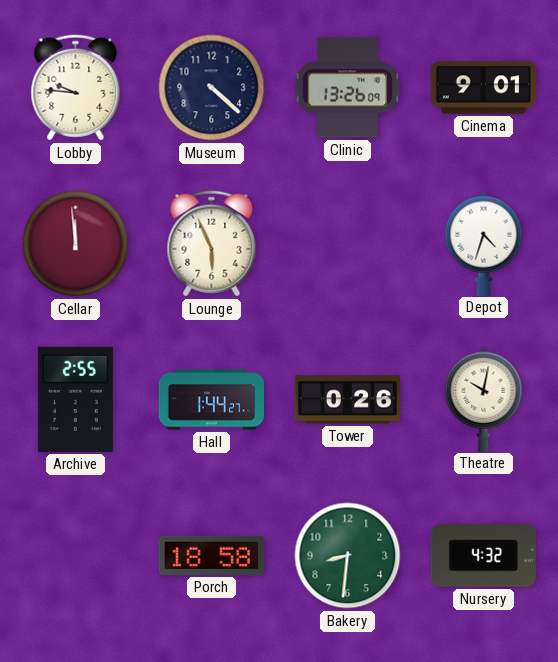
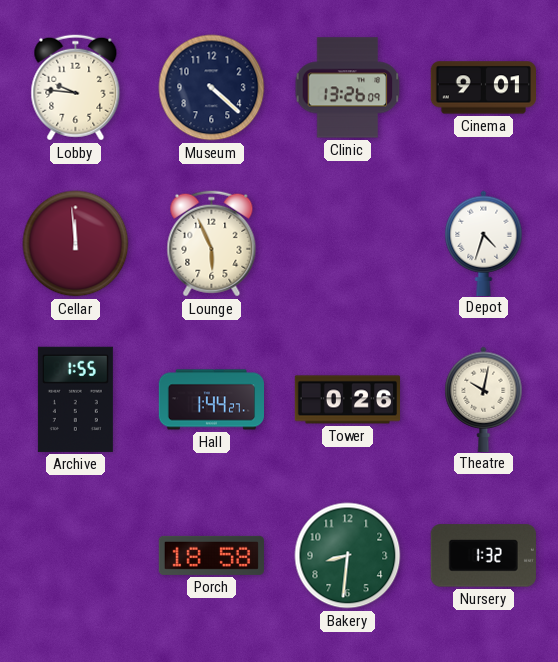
Archive: 2:55 -> 1:55 (75, 399)
Nursery: 4:32 -> 1:32 (483, 556)
